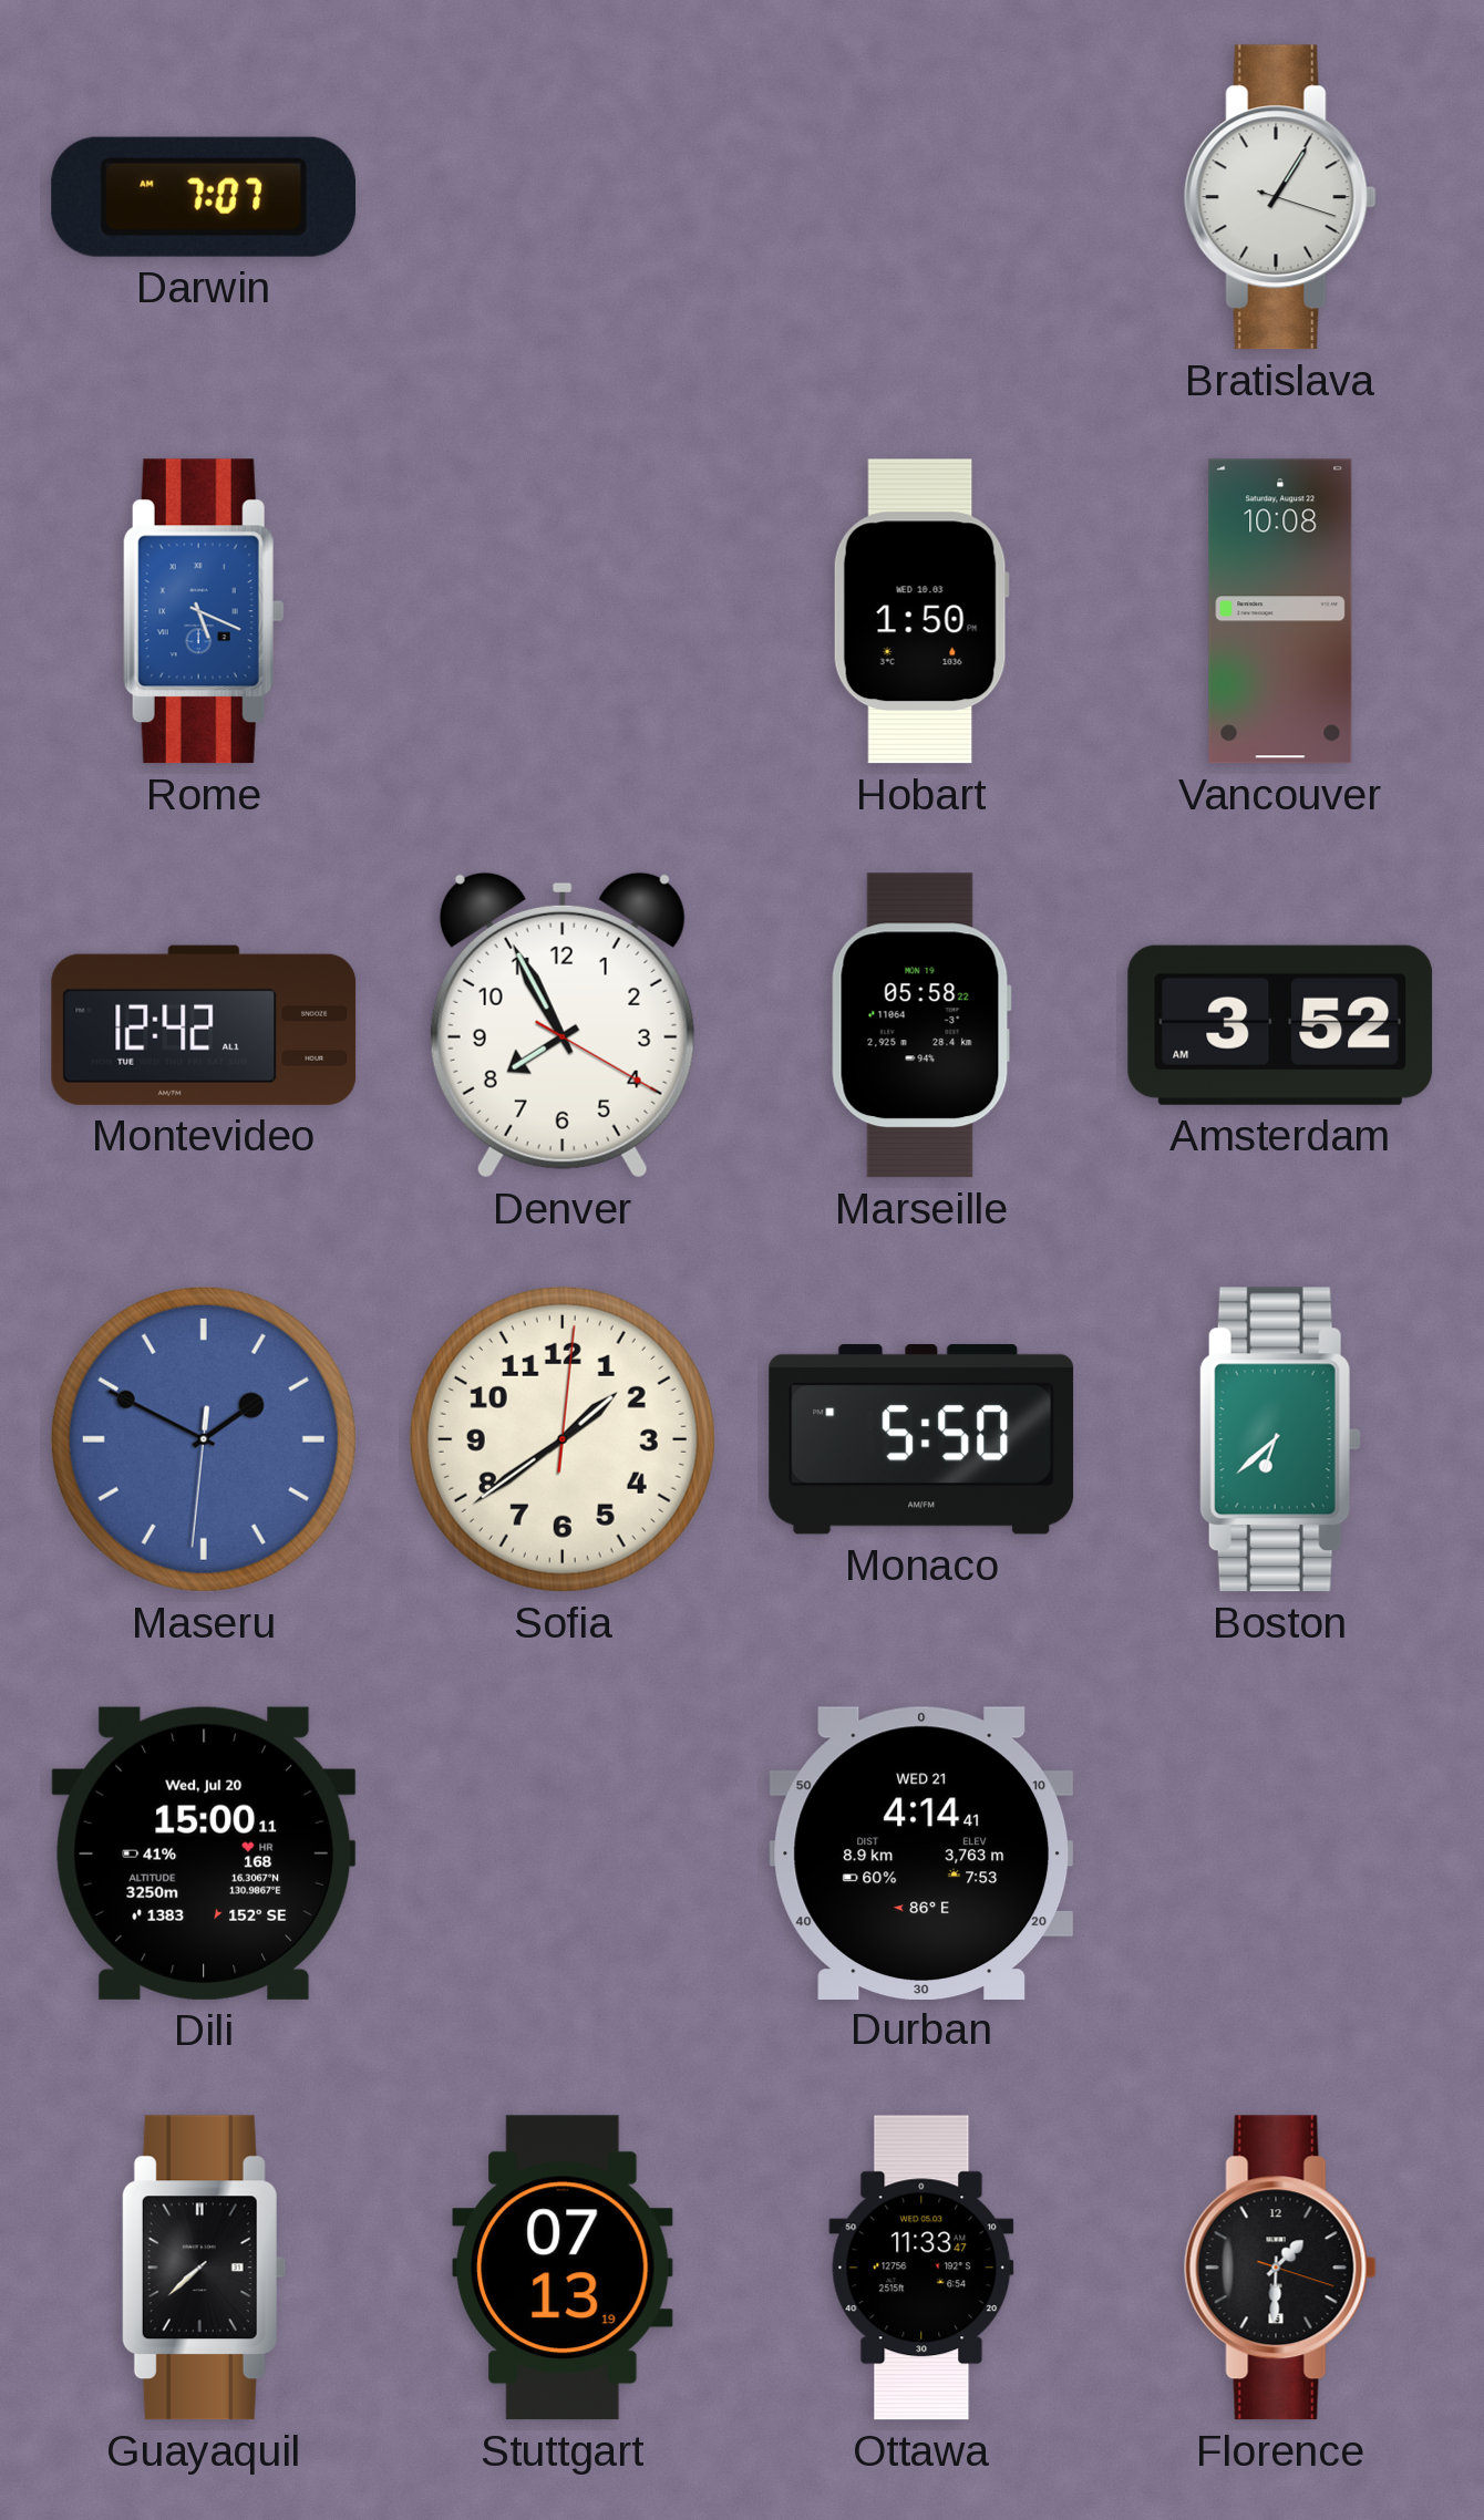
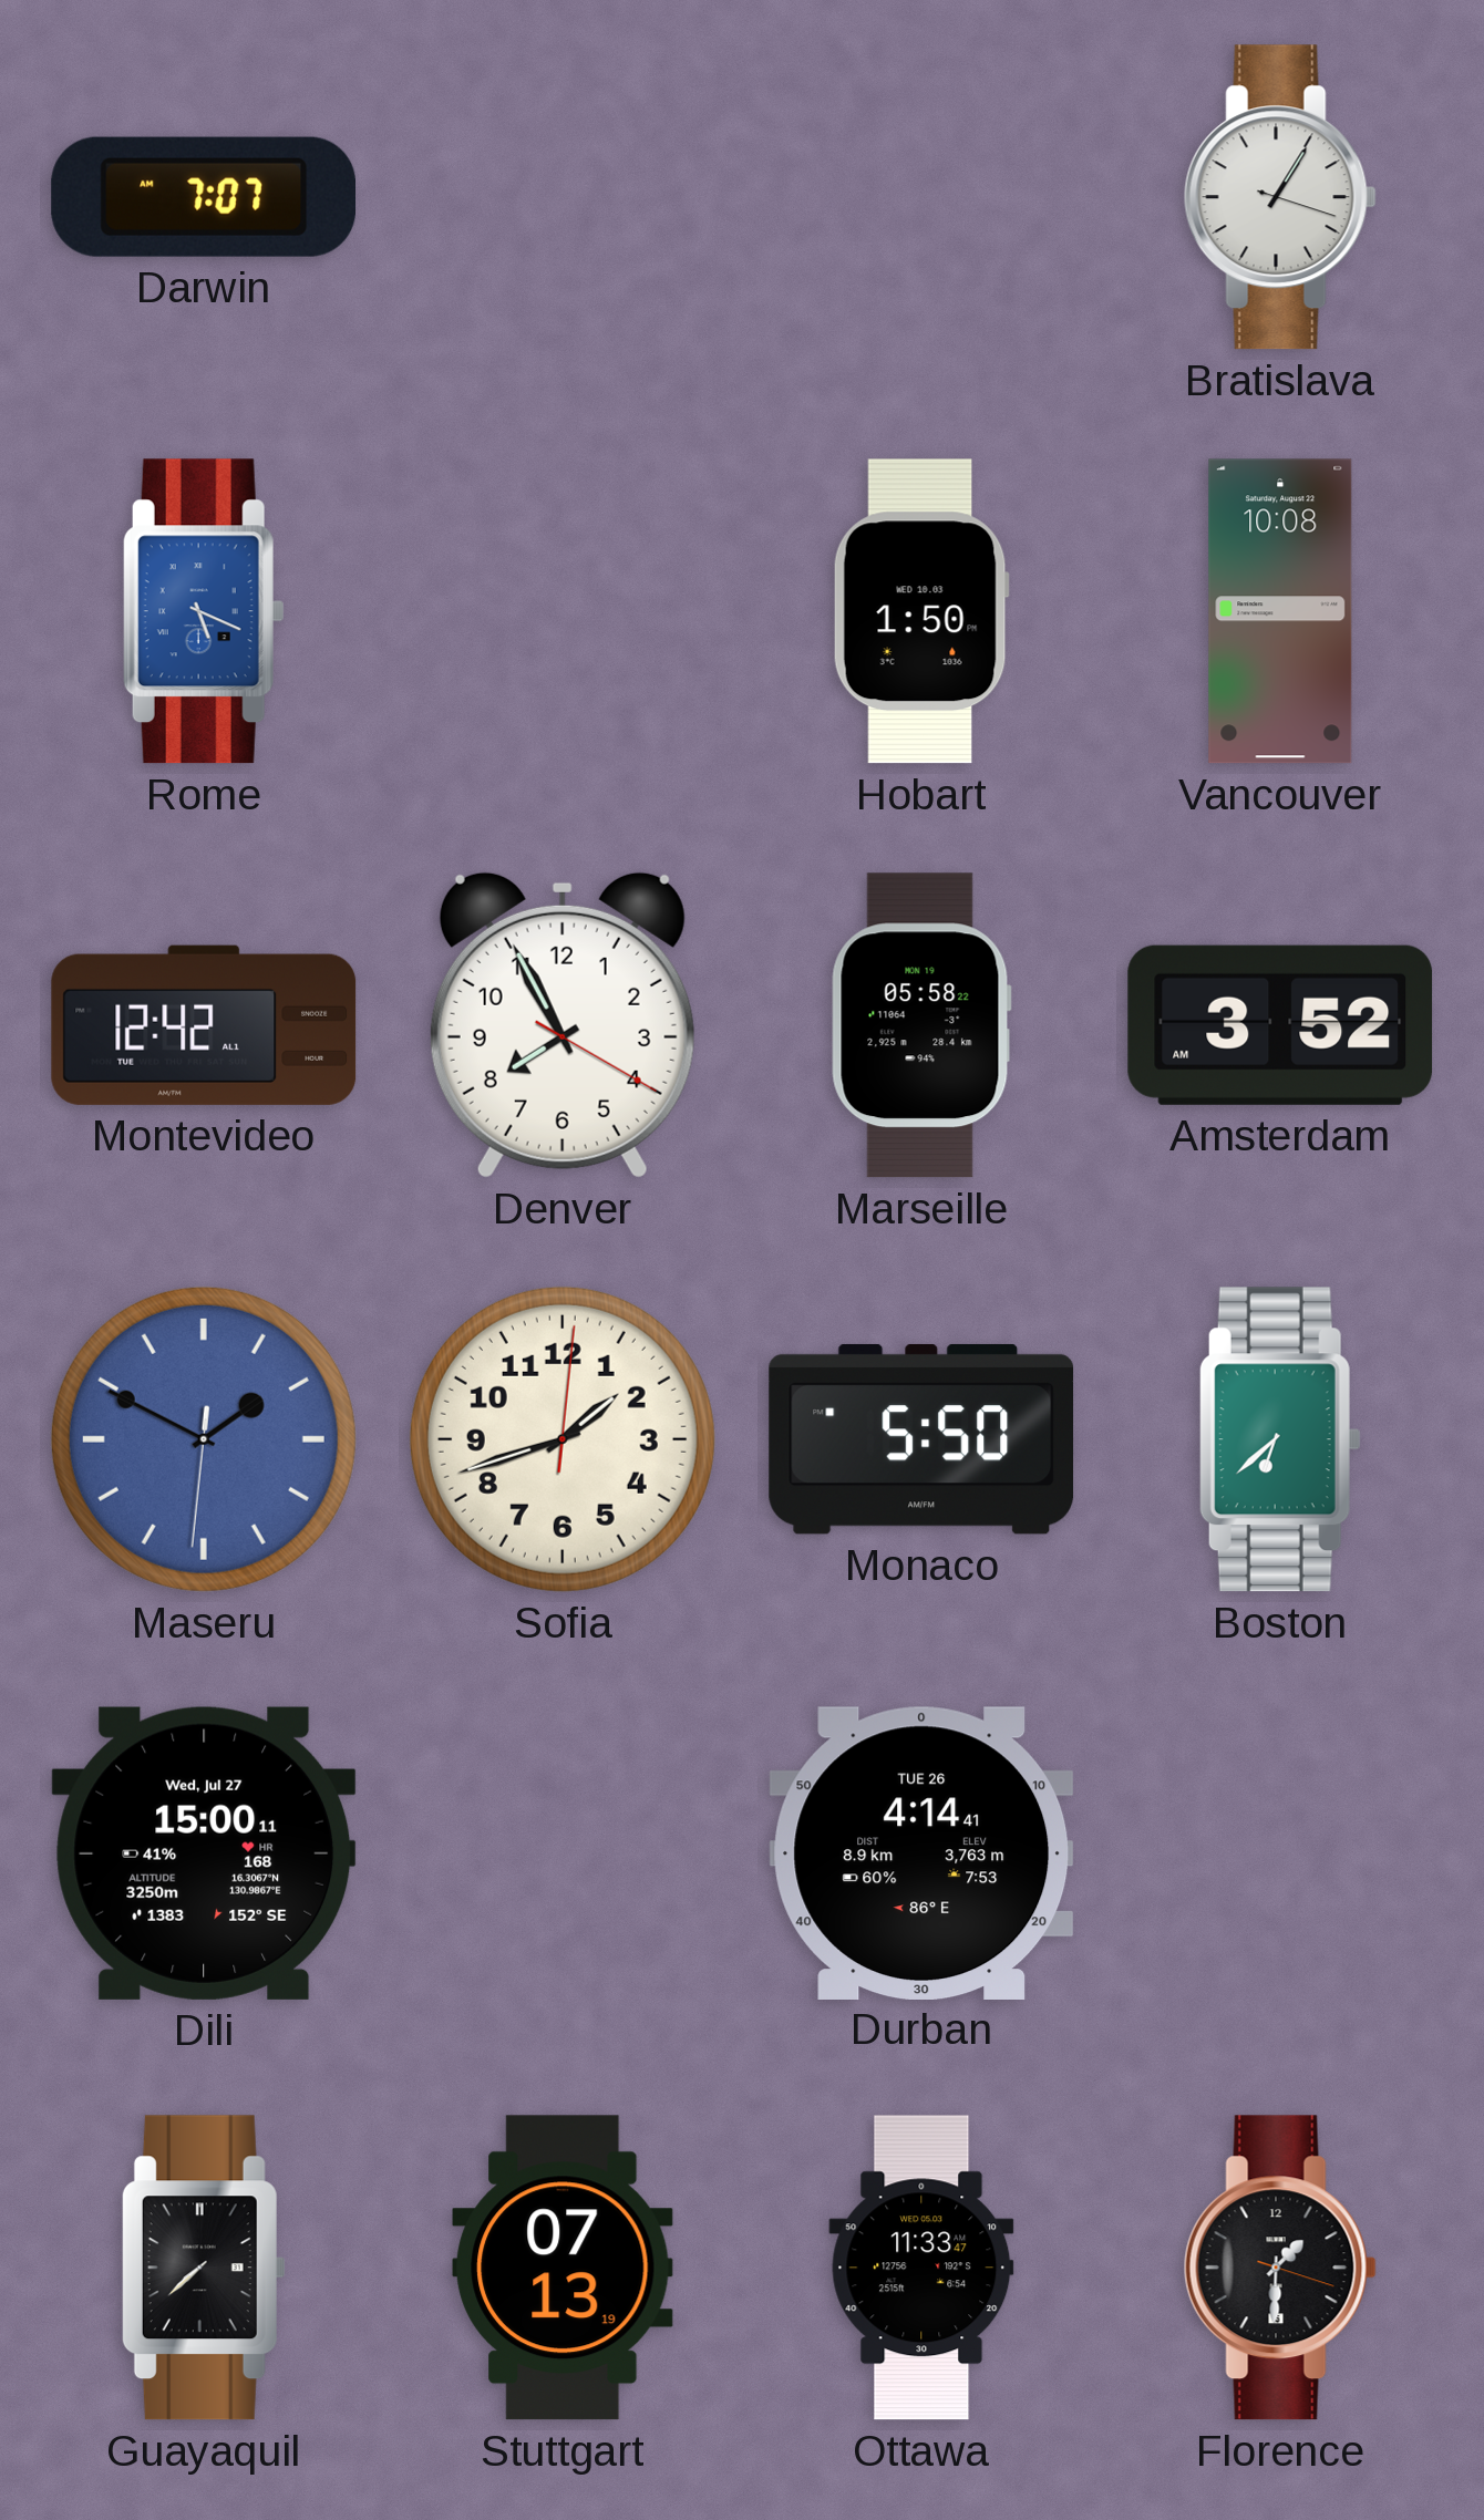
Sofia: 1:39 -> 1:42 (563, 1439)
Dili date: Wed, Jul 20 -> Wed, Jul 27 (204, 1853)
Durban date: WED 21 -> TUE 26 (921, 1852)
